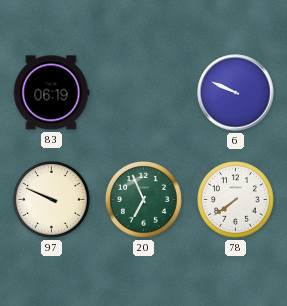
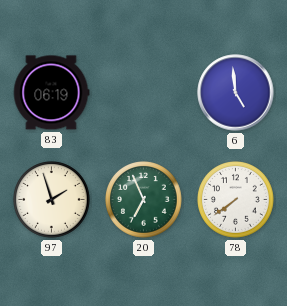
6: 9:49 -> 4:59 (236, 93)
97: 9:49 -> 1:57 (52, 200)
